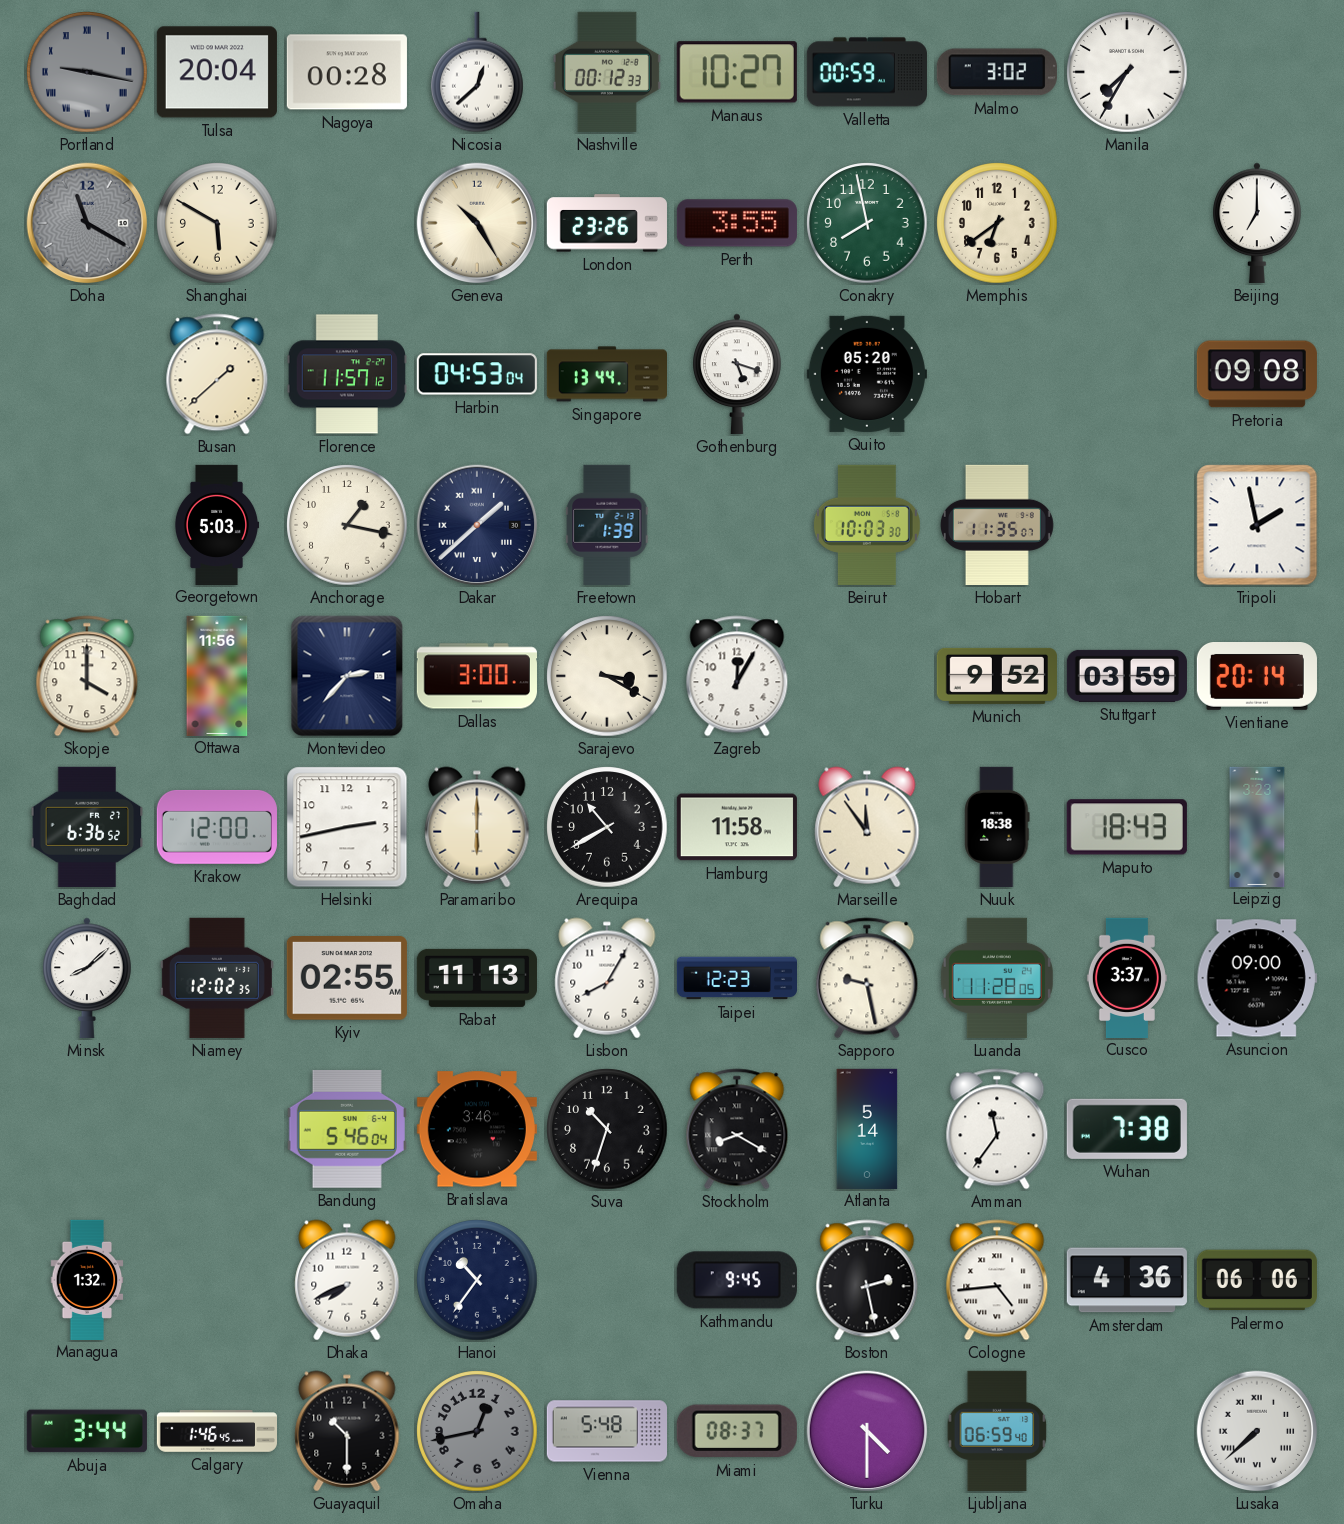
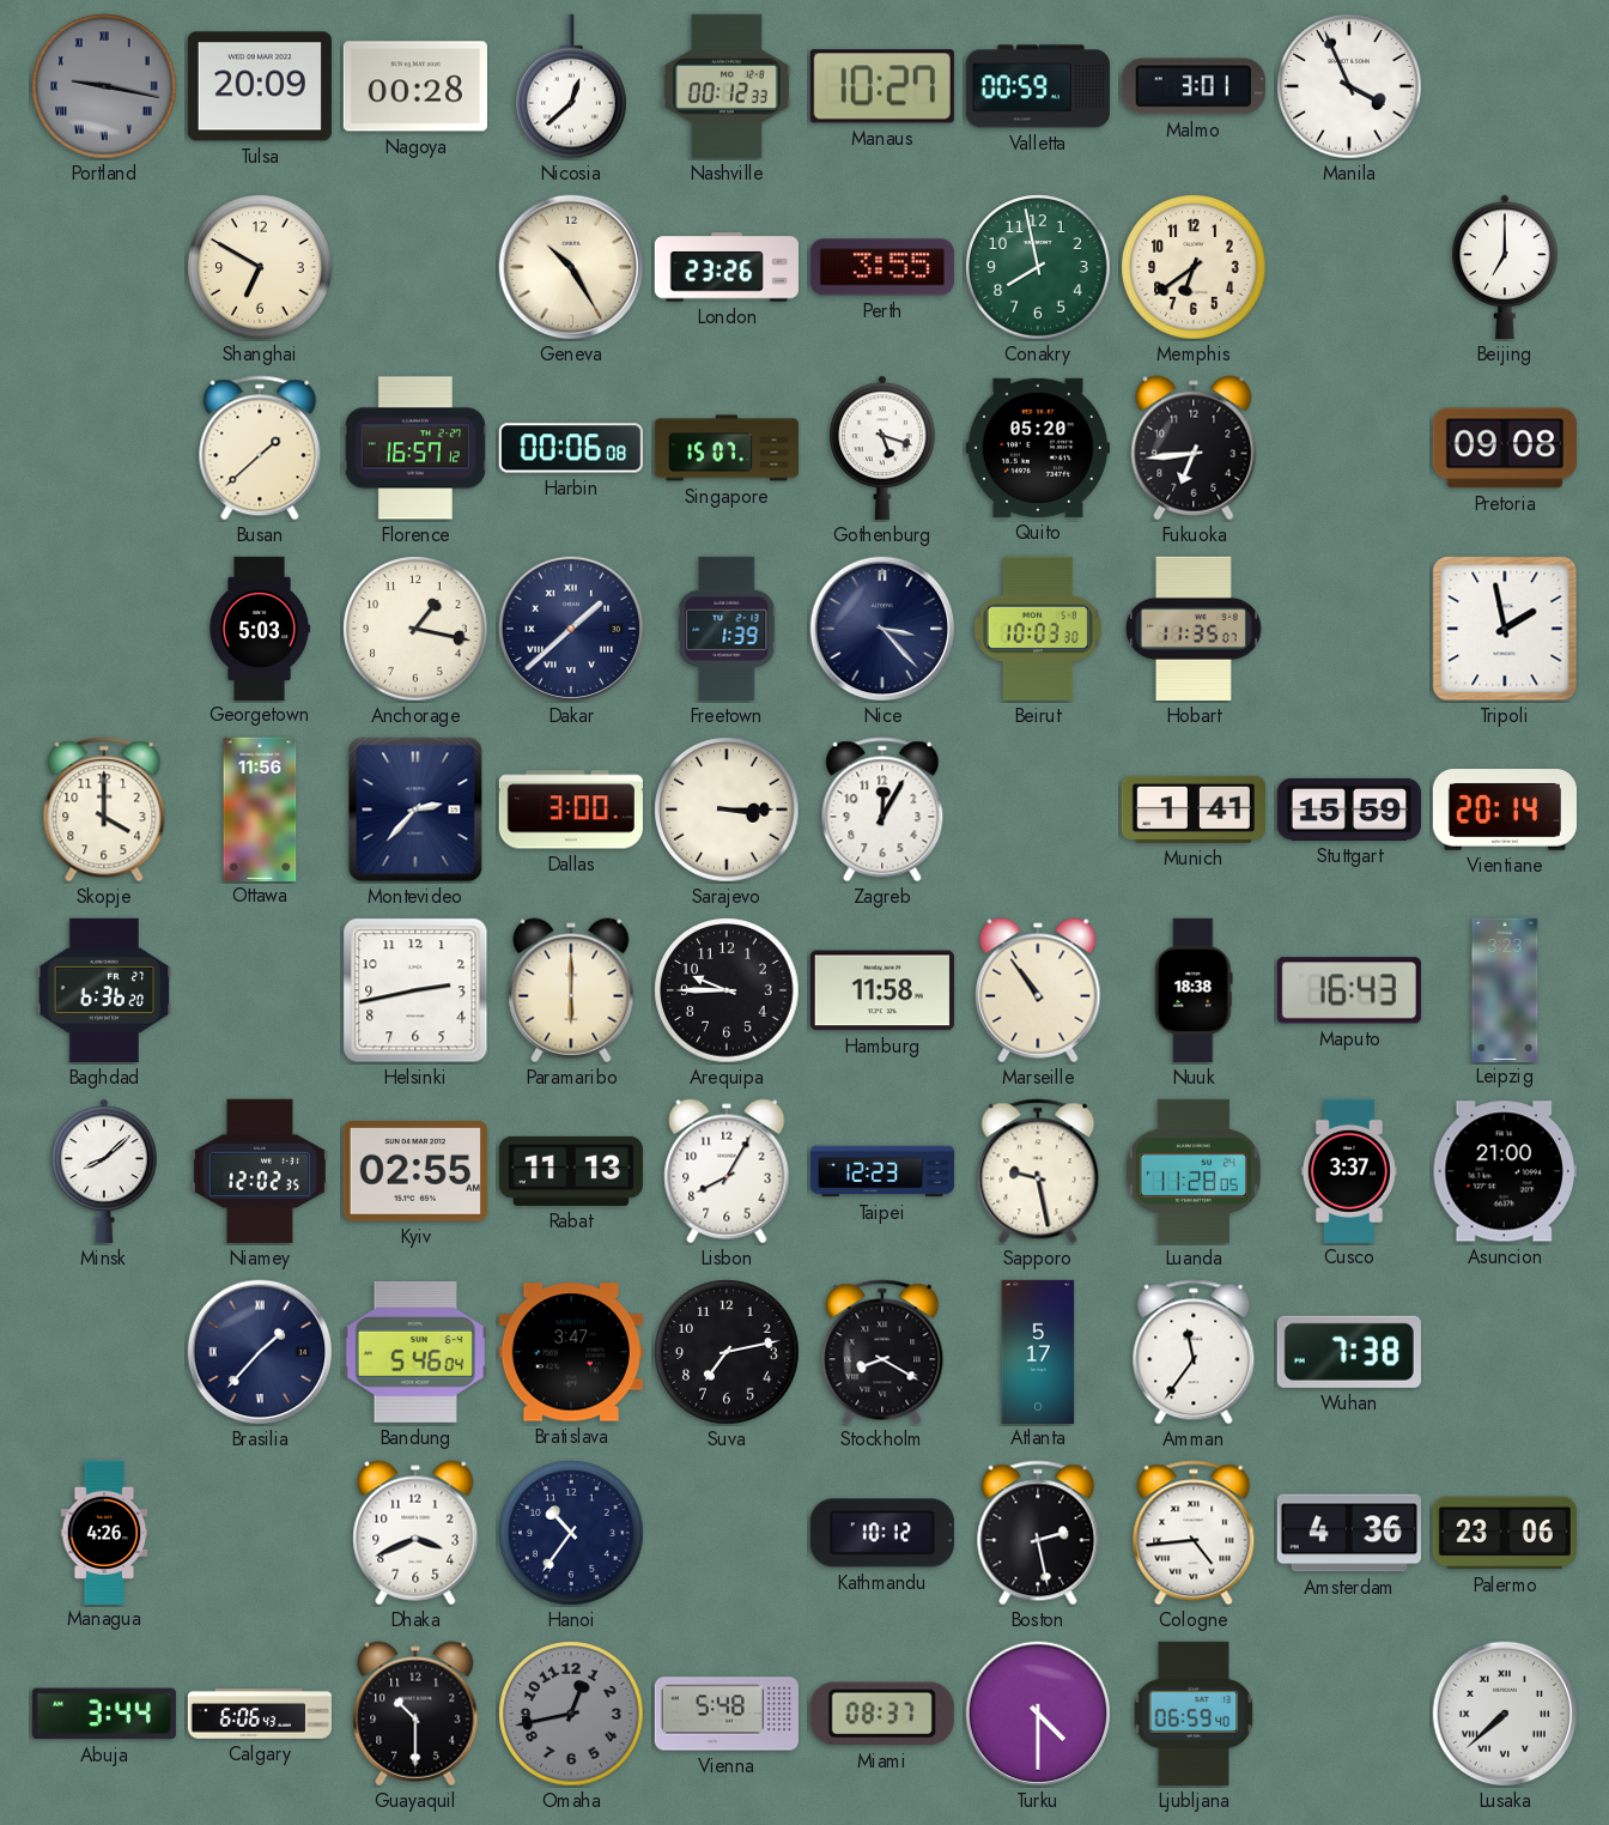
Tulsa: 20:04 -> 20:09 (260, 86)
Malmo: 3:02 -> 3:01 (1194, 86)
Manila: 7:35 -> 3:56 (1349, 86)
Doha: 11:20 -> none (87, 223)
Shanghai: 5:50 -> 6:50 (260, 267)
Florence: 11:57 -> 16:57 (415, 448)
Harbin: 04:53 -> 00:06 (571, 448)
Singapore: 13:44 -> 15:07 (725, 448)
Fukuoka: none -> 6:44 (1194, 448)
Nice: none -> 3:23 (882, 629)
Sarajevo: 3:20 -> 3:15 (727, 810)
Munich: 9:52 -> 1:41 (1194, 810)
Stuttgart: 03:59 -> 15:59 (1349, 810)
Baghdad: 6:36:52 -> 6:36:20 (104, 990)
Krakow: 12:00 -> none (217, 827)
Arequipa: 10:40 -> 9:45 (727, 990)
Marseille: 11:54 -> 10:54 (1038, 990)
Maputo: 18:43 -> 16:43 (1349, 990)
Asuncion: 09:00 -> 21:00 (1505, 1171)
Brasilia: none -> 1:37 (260, 1352)
Bratislava: 3:46 -> 3:47 (571, 1352)
Suva: 10:33 -> 7:13 (727, 1352)
Atlanta: 5:14 -> 5:17 (1038, 1351)
Managua: 1:32 -> 4:26 (104, 1532)
Dhaka: 7:41 -> 3:41 (415, 1533)
Kathmandu: 9:45 -> 10:12 (882, 1533)
Palermo: 06:06 -> 23:06 (1505, 1533)
Calgary: 1:46 -> 6:06 (259, 1714)
